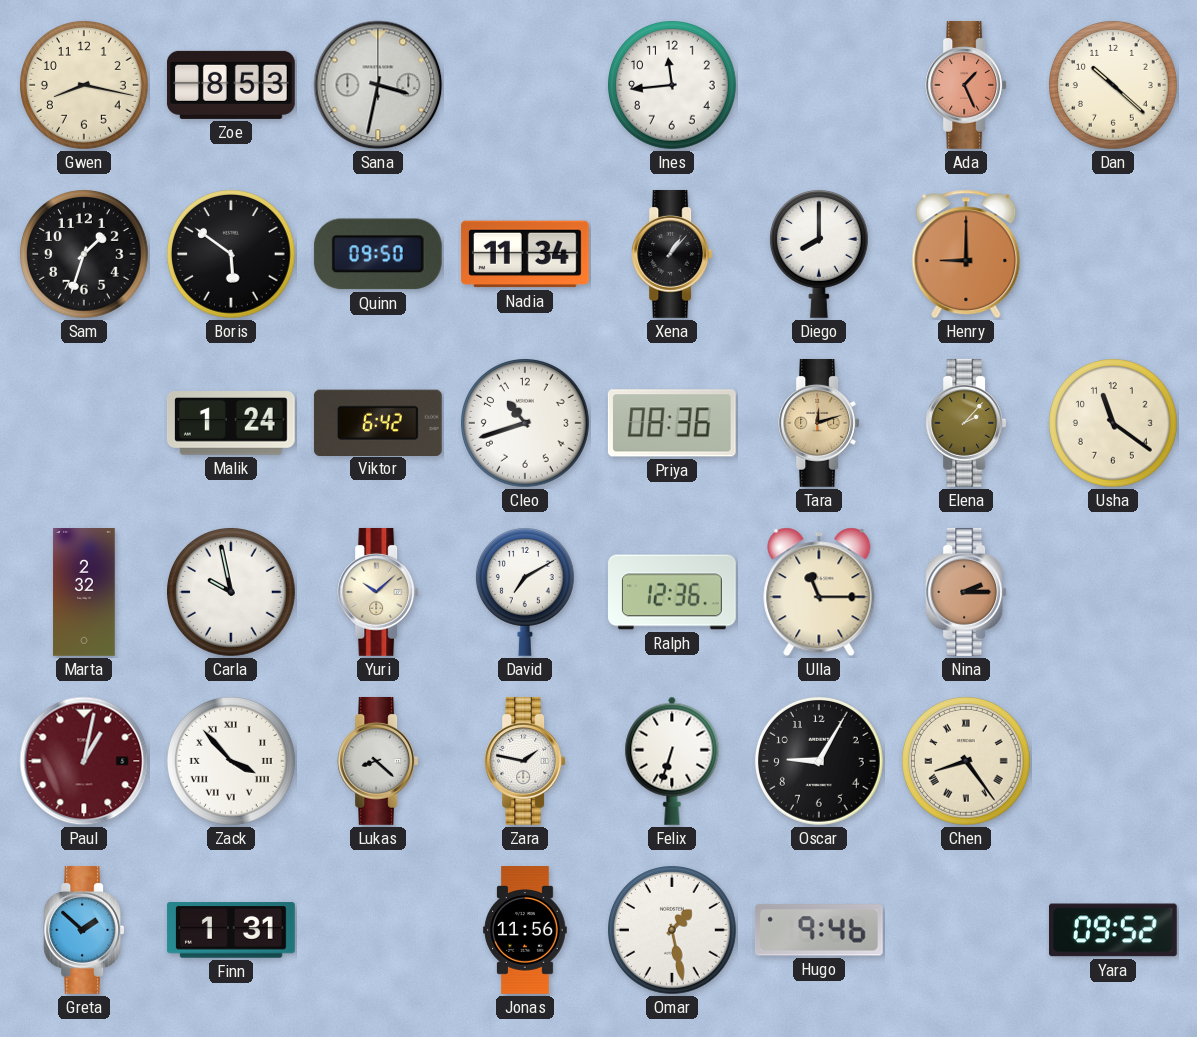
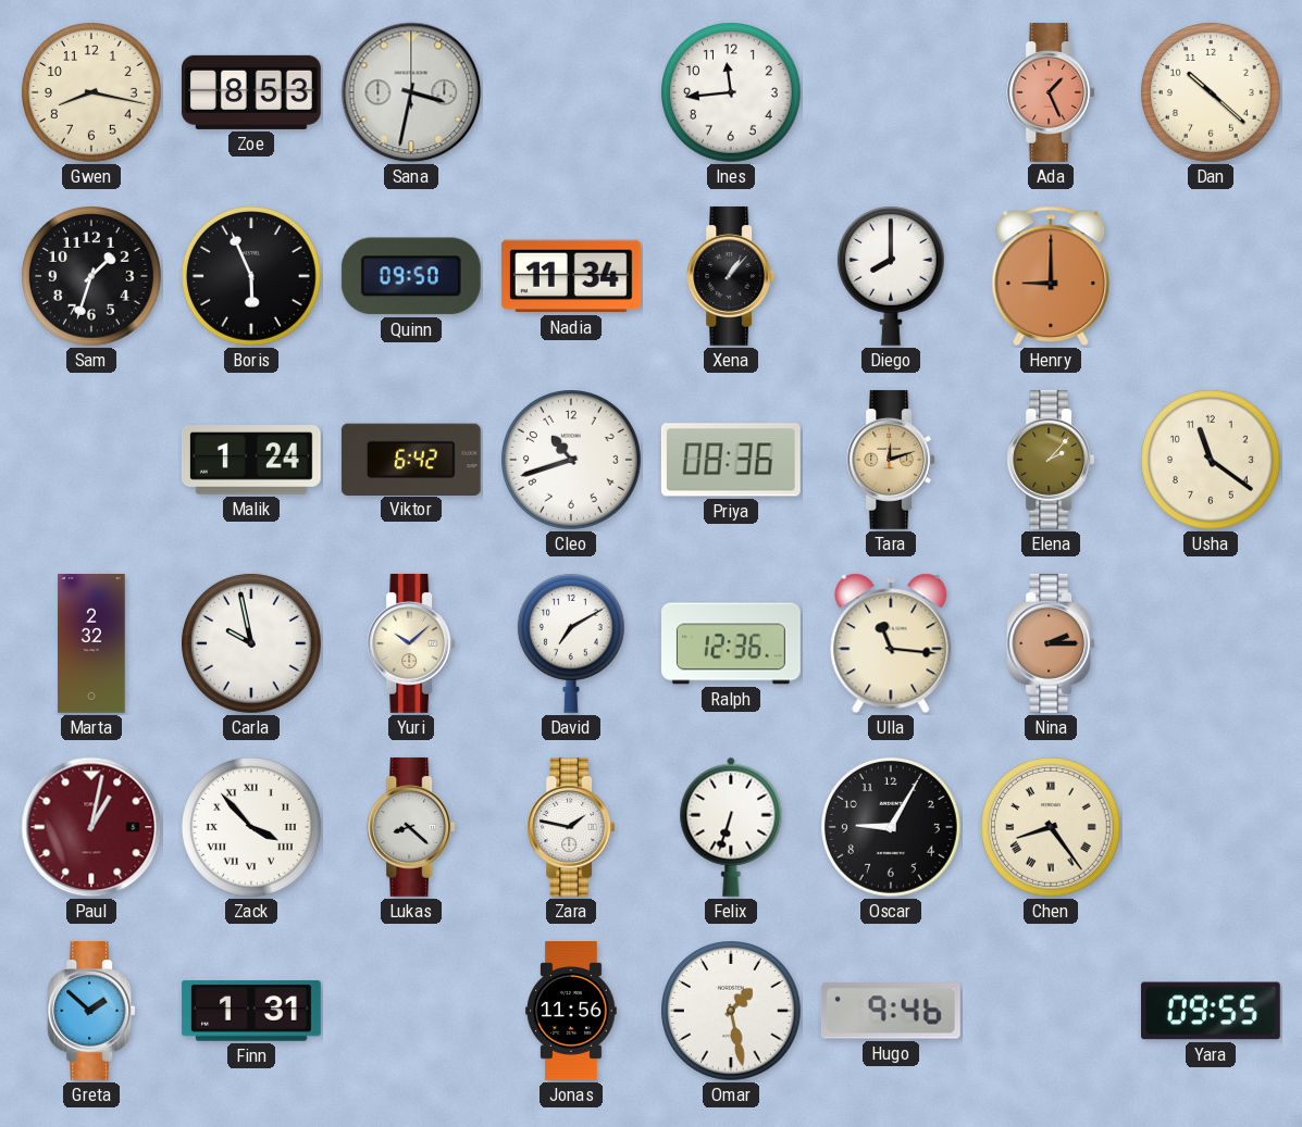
Boris: 5:51 -> 5:56 (252, 277)
Ulla: 11:15 -> 11:16 (891, 643)
Yara: 09:52 -> 09:55 (1211, 1011)
